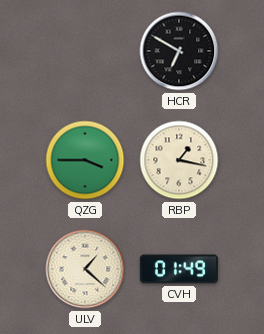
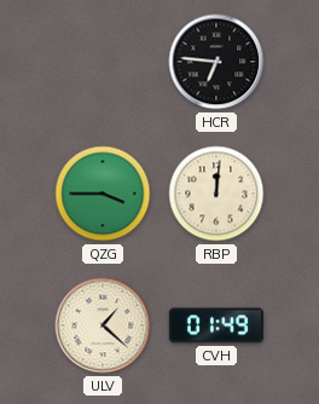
HCR: 6:50 -> 6:46 (216, 62)
RBP: 1:17 -> 12:01 (216, 194)
